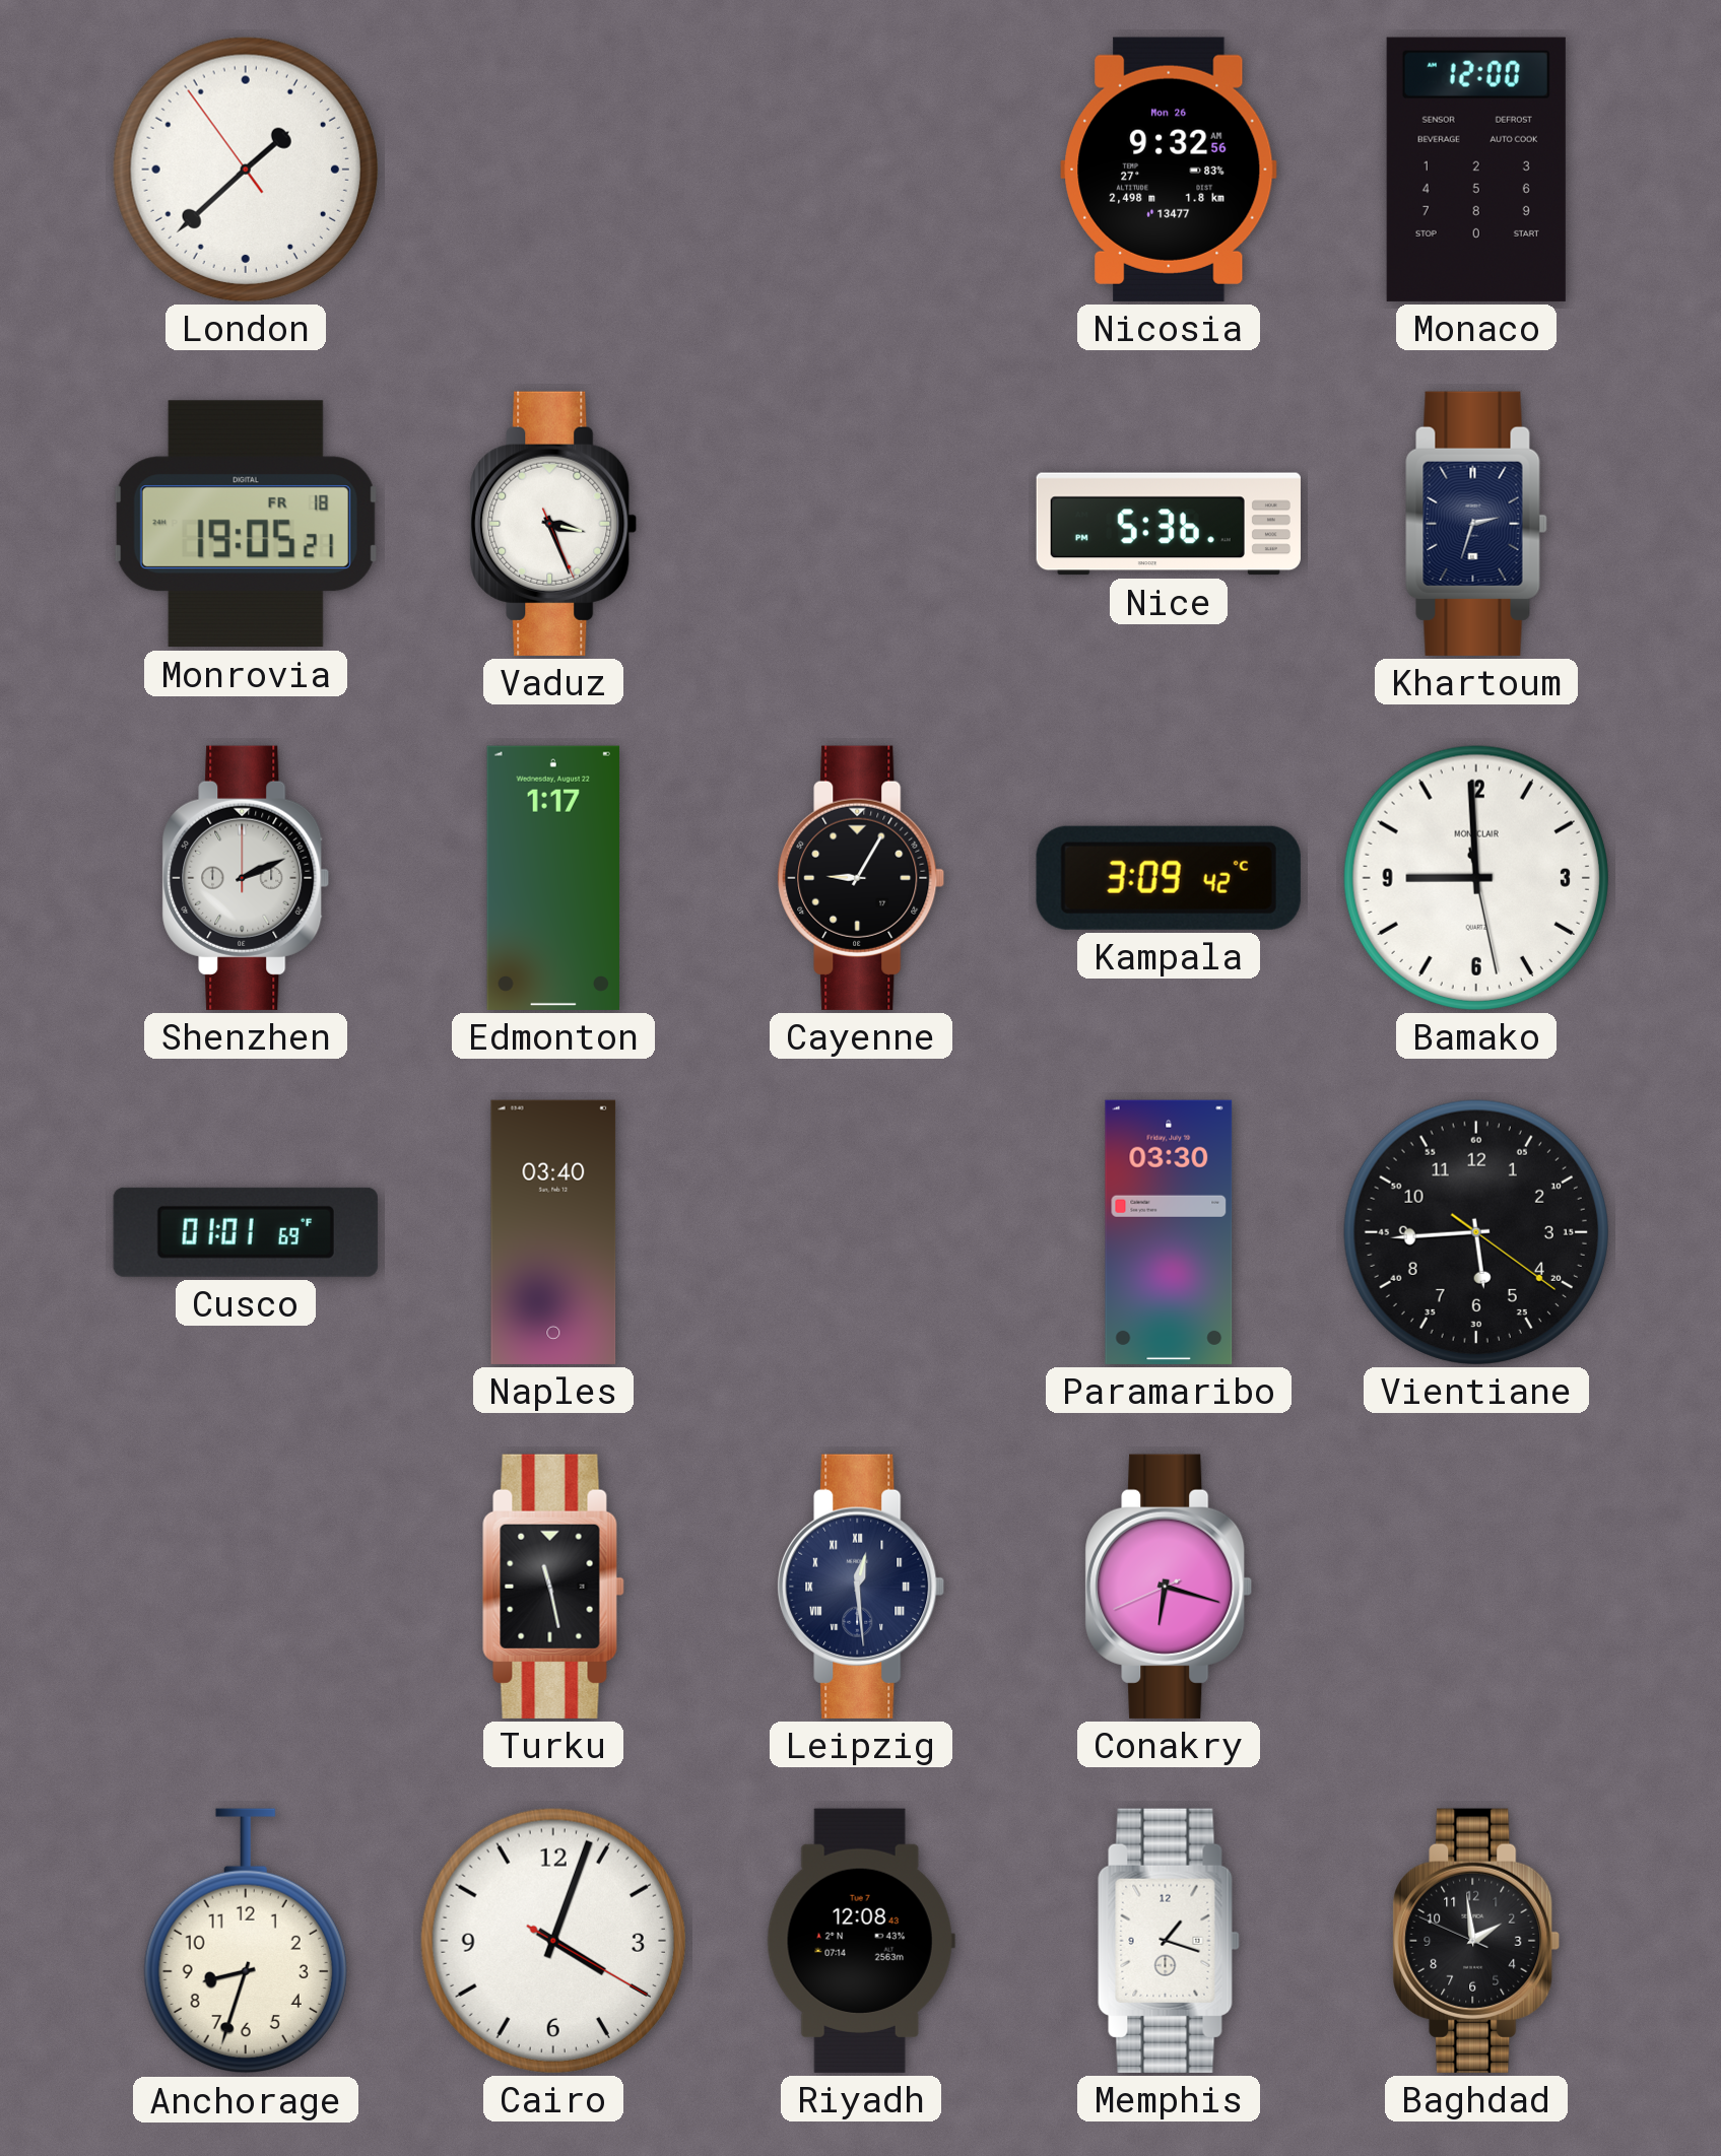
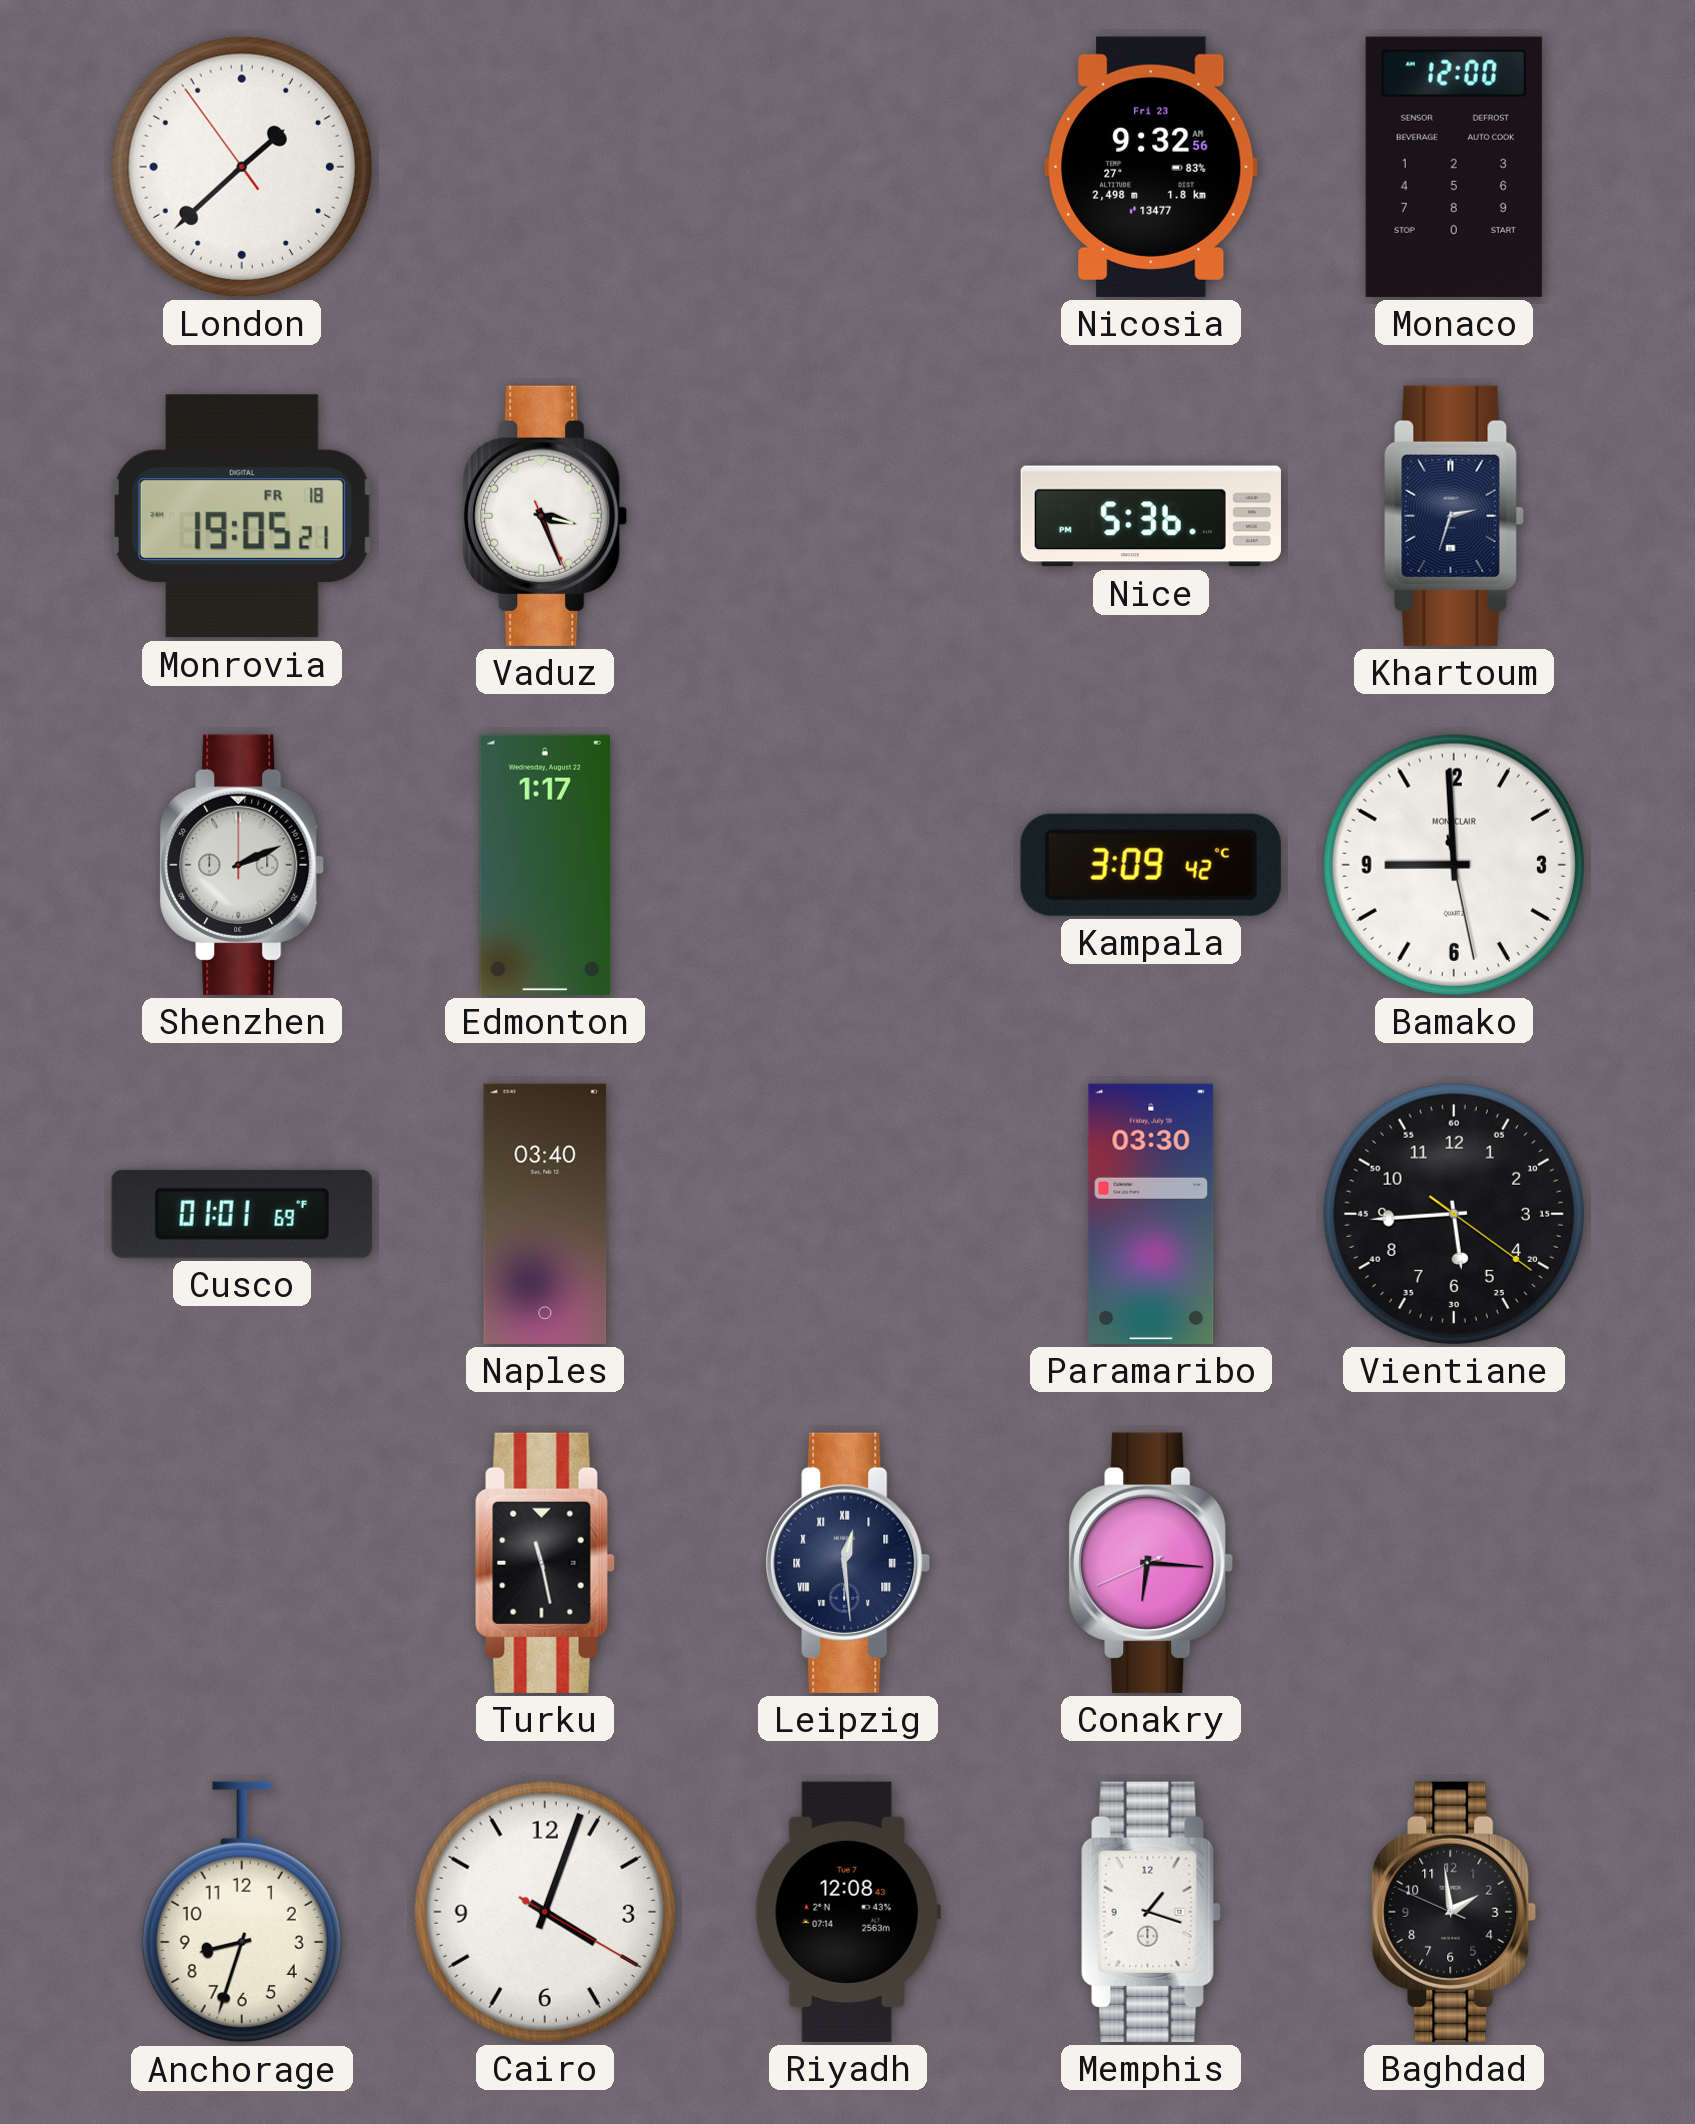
Nicosia date: Mon 26 -> Fri 23 (1151, 167)
Cayenne: 9:05 -> none (861, 878)
Conakry: 6:17 -> 6:15 (1151, 1563)
